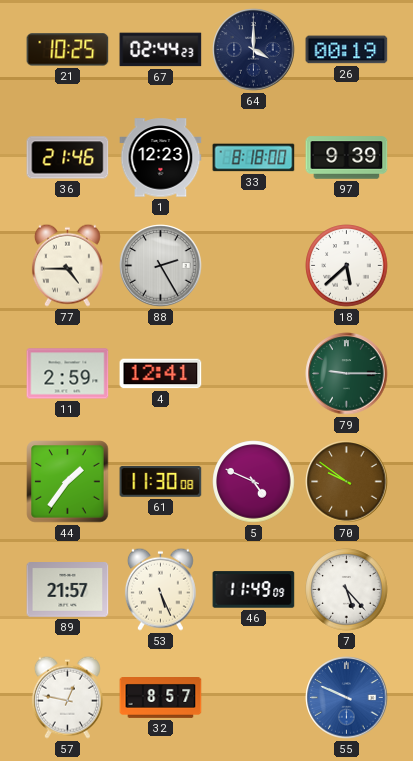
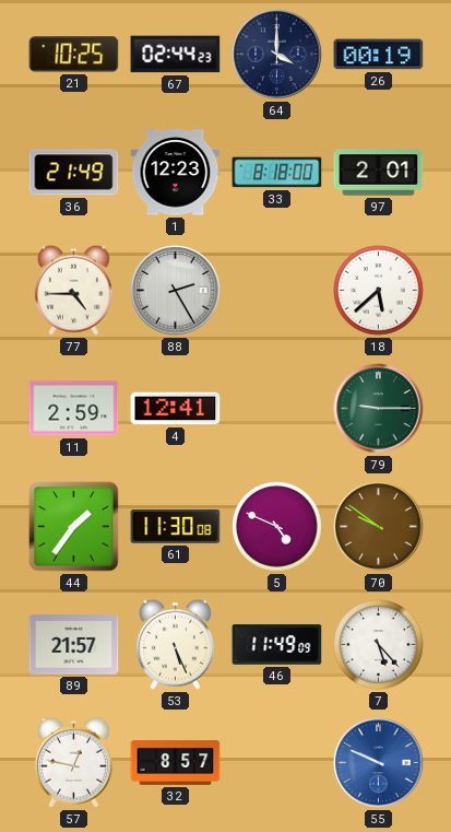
36: 21:46 -> 21:49 (74, 173)
97: 9:39 -> 2:01 (379, 173)
